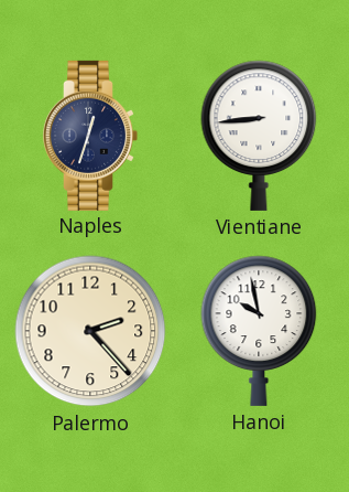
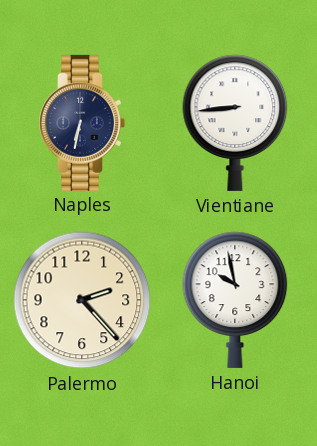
Naples: 12:33 -> 6:32 (83, 123)
